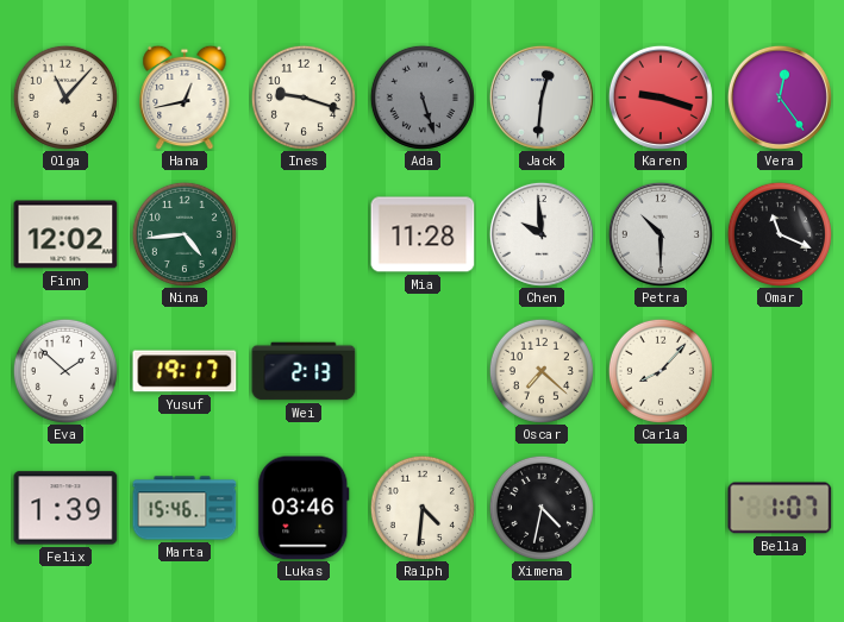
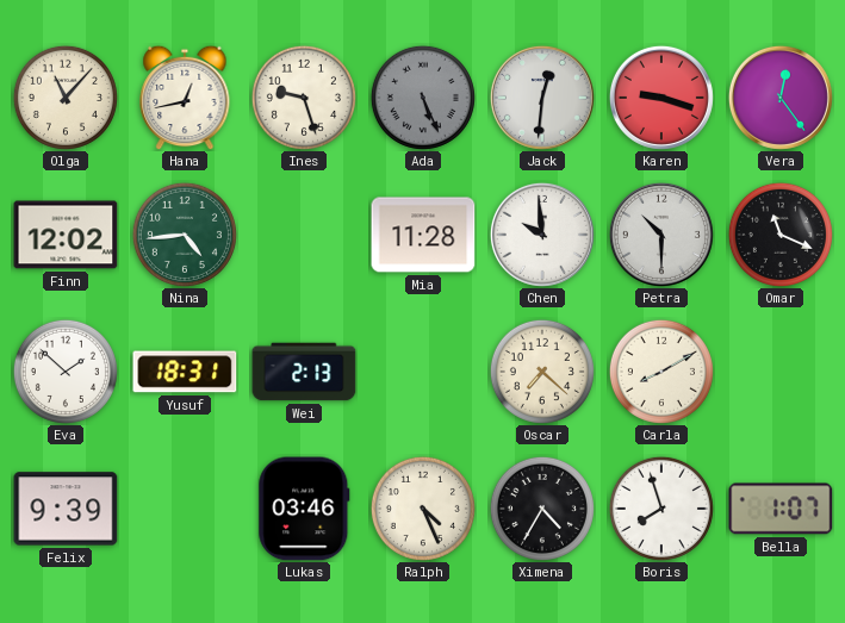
Ines: 9:18 -> 9:27 (304, 98)
Ada: 5:27 -> 5:26 (423, 98)
Yusuf: 19:17 -> 18:31 (185, 372)
Carla: 8:07 -> 8:10 (661, 372)
Felix: 1:39 -> 9:39 (66, 509)
Marta: 15:46 -> none (185, 508)
Ralph: 4:31 -> 4:26 (423, 509)
Ximena: 4:32 -> 4:35 (542, 509)
Boris: none -> 7:57 (661, 509)
